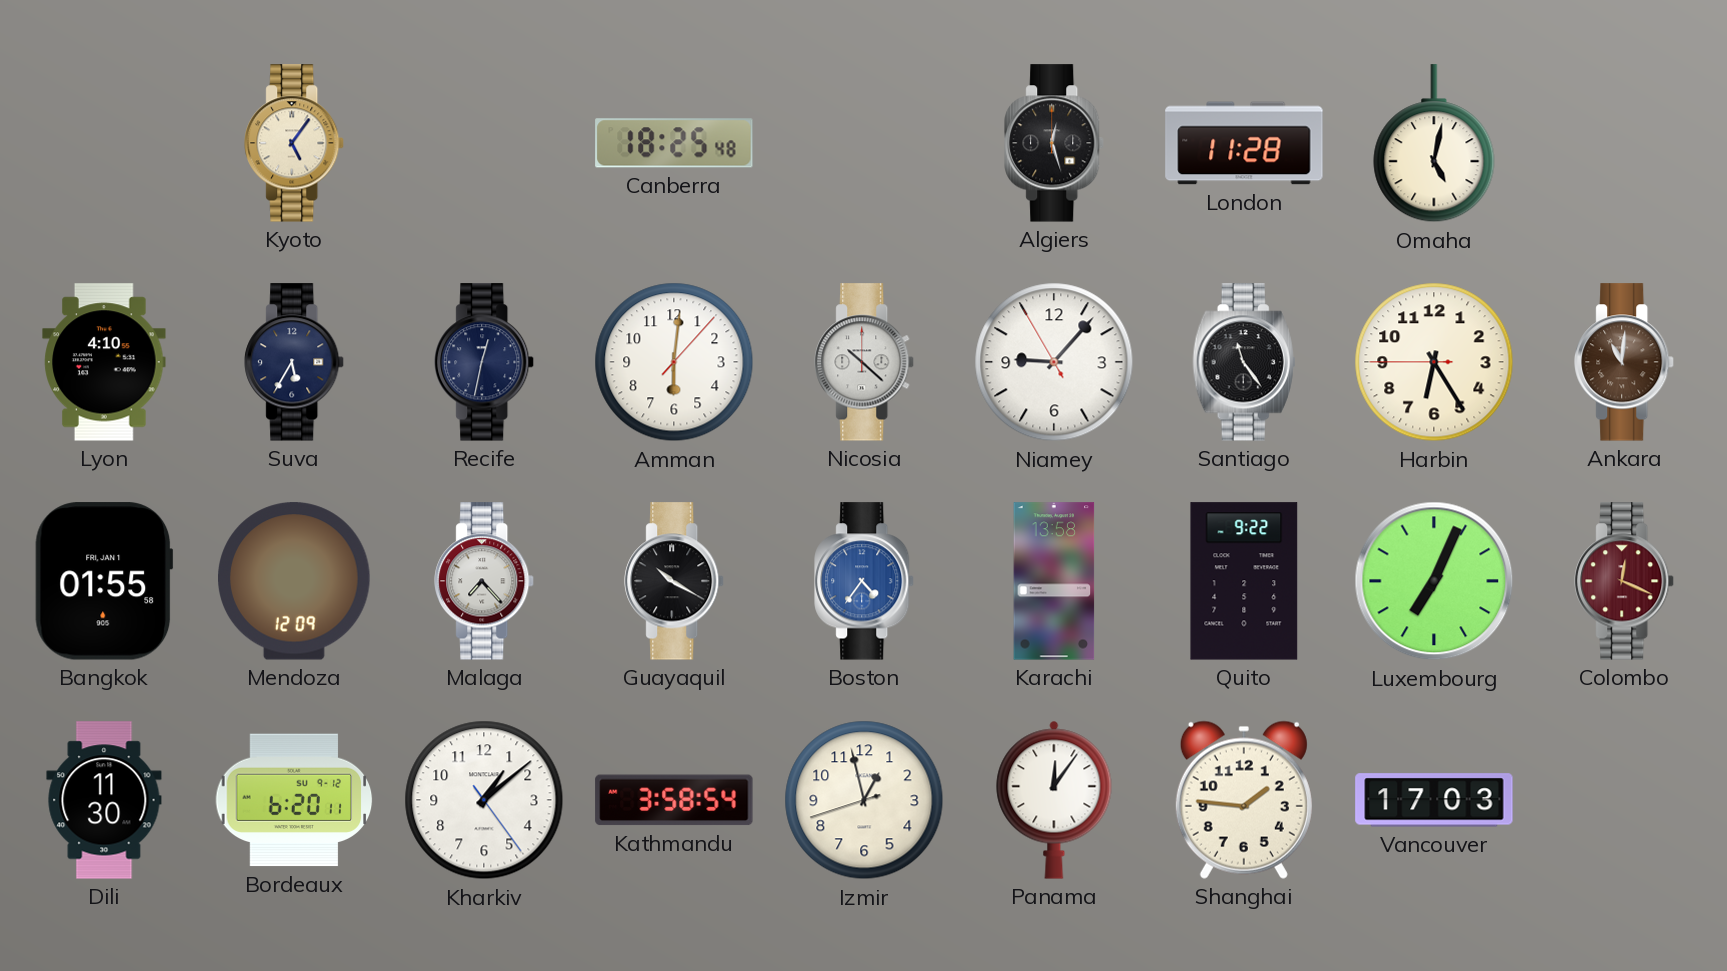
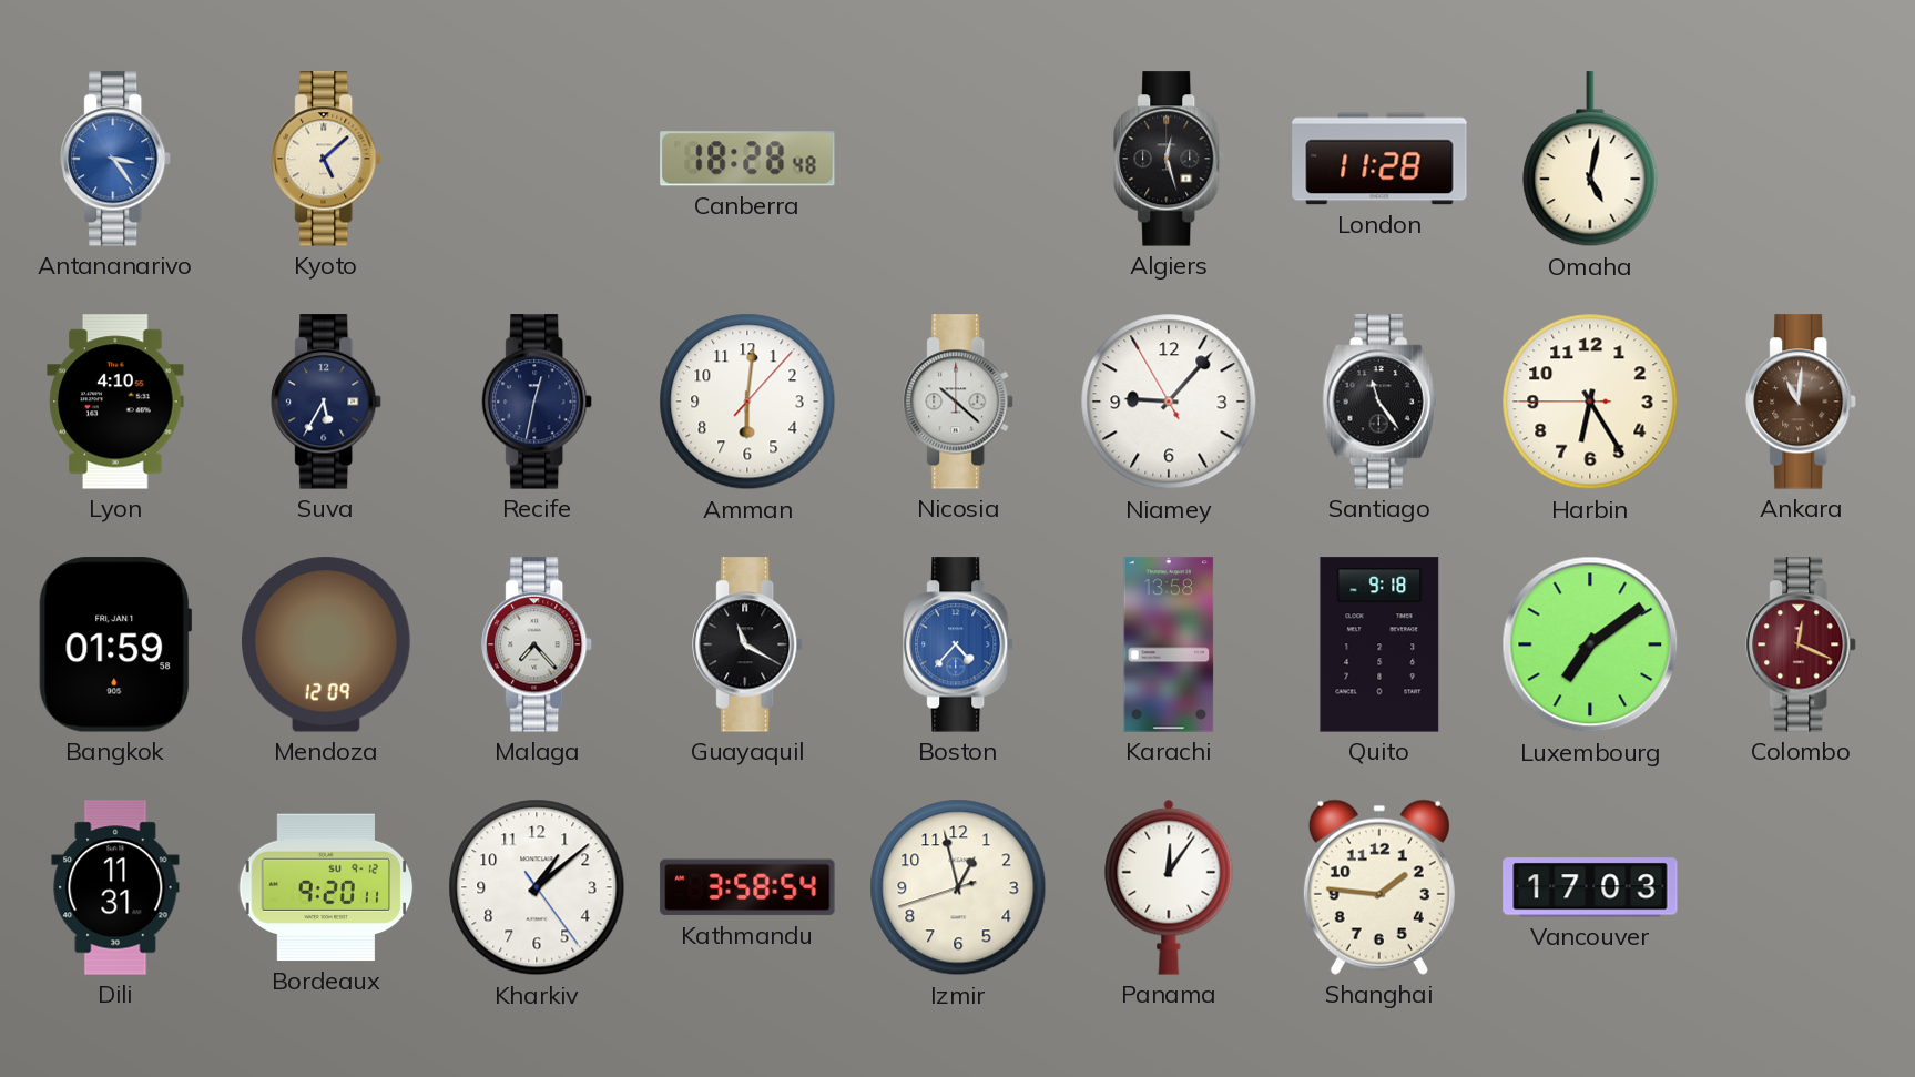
Antananarivo: none -> 3:24 (116, 159)
Kyoto: 5:06 -> 5:08 (327, 159)
Canberra: 18:25 -> 18:28 (747, 159)
Bangkok: 01:55 -> 01:59 (115, 644)
Guayaquil: 10:20 -> 11:20 (748, 644)
Boston: 4:36 -> 4:37 (959, 644)
Quito: 9:22 -> 9:18 (1379, 644)
Luxembourg: 7:04 -> 7:09 (1590, 644)
Dili: 11:30 -> 11:31 (115, 887)
Bordeaux: 6:20 -> 9:20 (326, 887)
